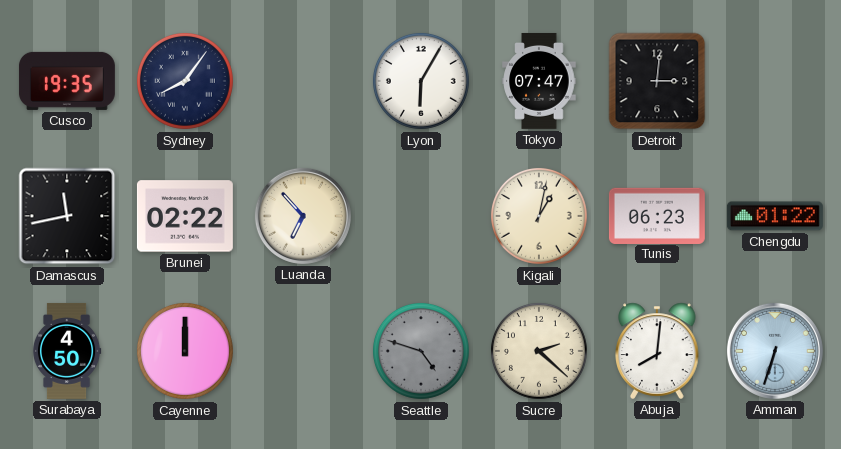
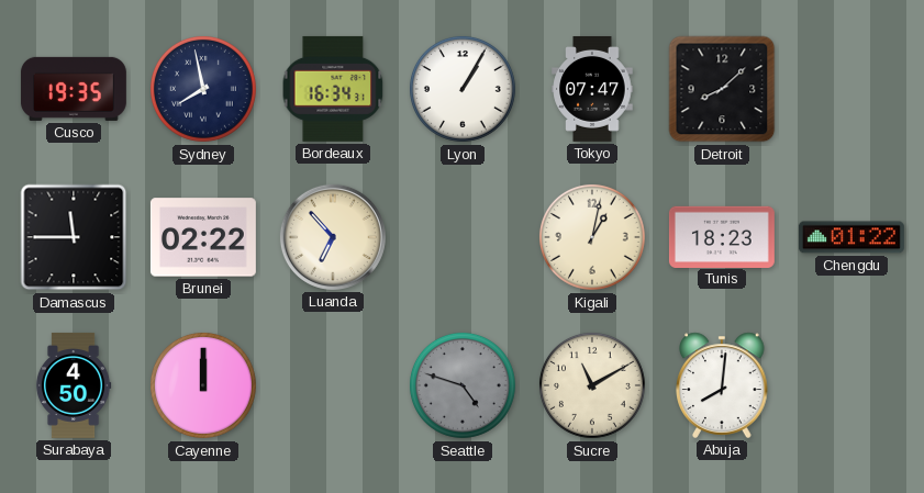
Sydney: 8:06 -> 7:58 (203, 89)
Bordeaux: none -> 16:34 (333, 89)
Lyon: 6:05 -> 1:05 (463, 89)
Detroit: 3:01 -> 8:08 (722, 89)
Damascus: 11:43 -> 11:45 (74, 237)
Tunis: 06:23 -> 18:23 (722, 236)
Sucre: 2:22 -> 11:10 (592, 385)
Amman: 6:33 -> none (775, 351)
